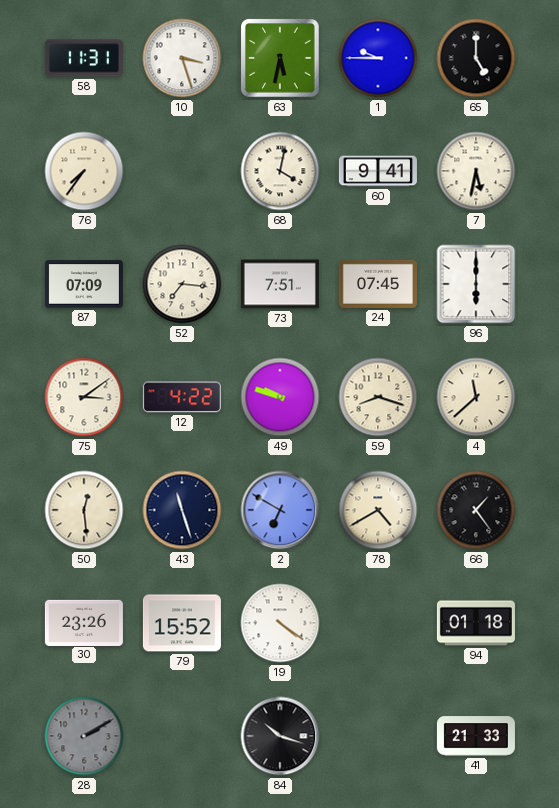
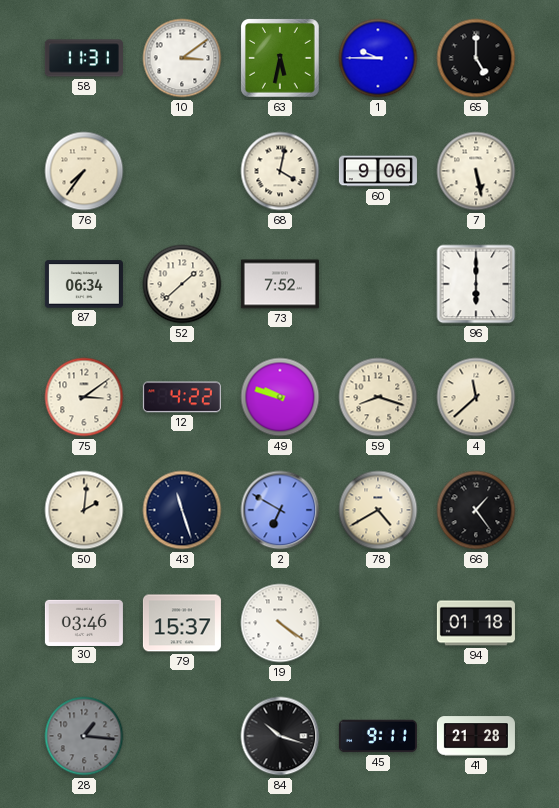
10: 3:27 -> 3:09 (182, 58)
60: 9:41 -> 9:06 (378, 171)
7: 5:32 -> 5:28 (476, 171)
87: 07:09 -> 06:34 (84, 284)
52: 7:16 -> 1:38 (182, 284)
73: 7:51 -> 7:52 (280, 284)
24: 07:45 -> none (378, 284)
50: 12:29 -> 2:01 (84, 510)
30: 23:26 -> 03:46 (84, 622)
79: 15:52 -> 15:37 (182, 623)
28: 2:10 -> 1:16 (84, 736)
45: none -> 9:11 (378, 736)
41: 21:33 -> 21:28 (476, 736)
